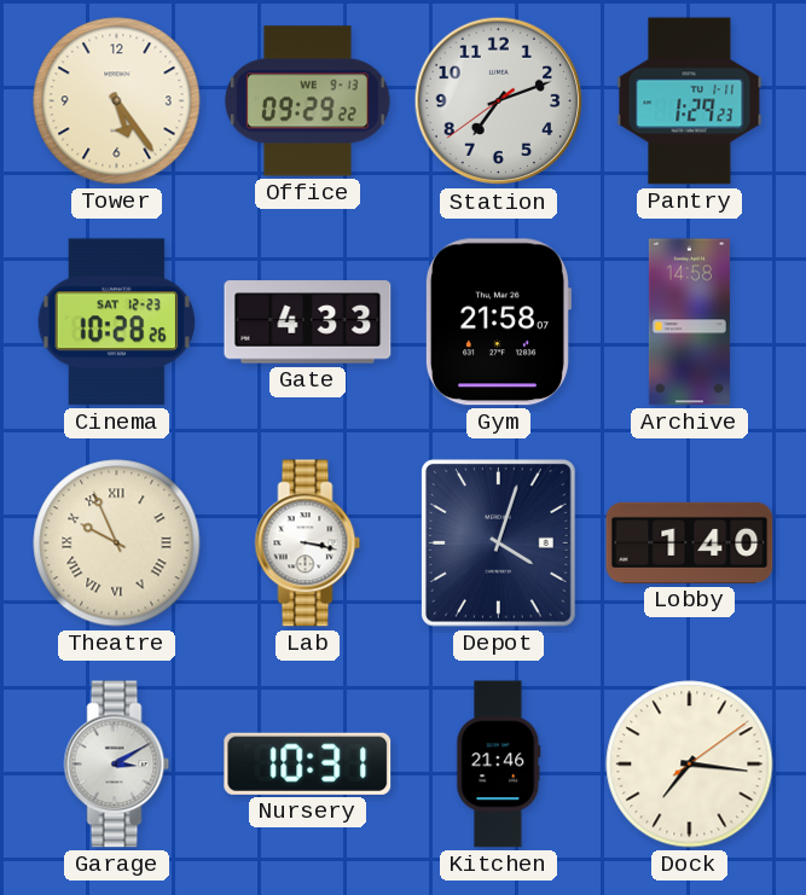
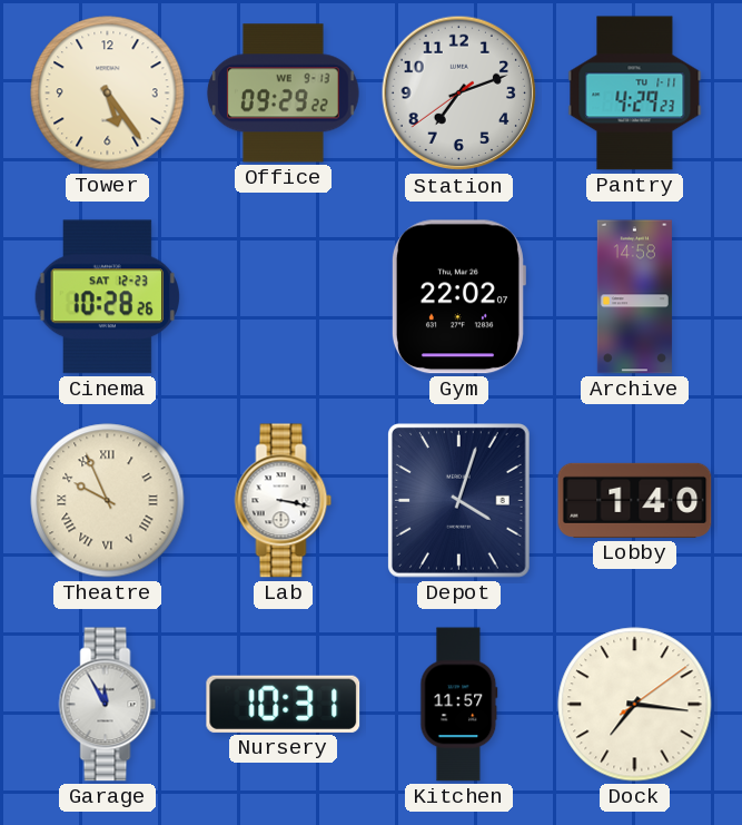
Pantry: 1:29 -> 4:29 (635, 94)
Gate: 4:33 -> none (308, 322)
Gym: 21:58 -> 22:02 (458, 297)
Garage: 3:10 -> 11:55 (108, 705)
Kitchen: 21:46 -> 11:57 (459, 705)
